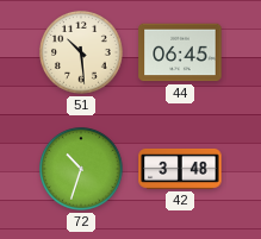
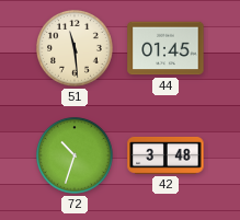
51: 10:29 -> 11:29 (76, 49)
44: 06:45 -> 01:45 (165, 48)
